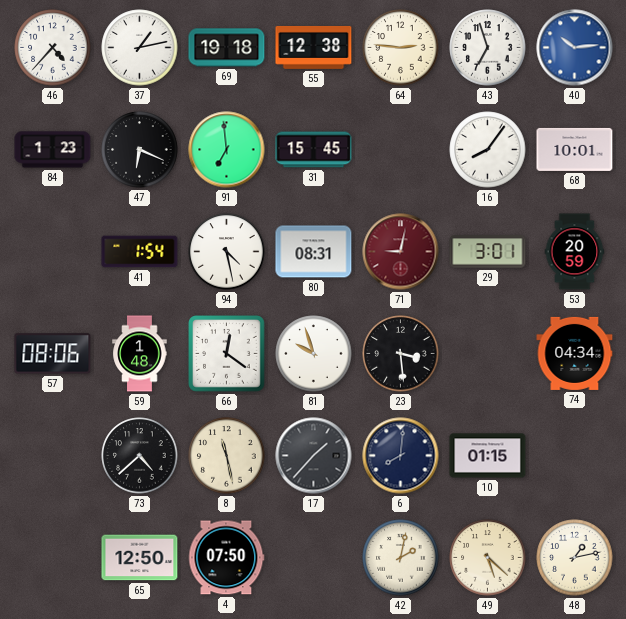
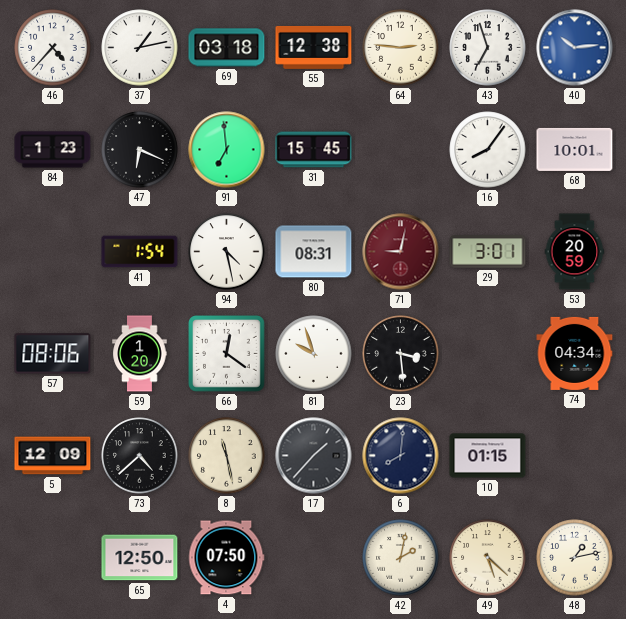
69: 19:18 -> 03:18 (227, 48)
59: 1:48 -> 1:20 (140, 354)
5: none -> 12:09 (53, 456)
